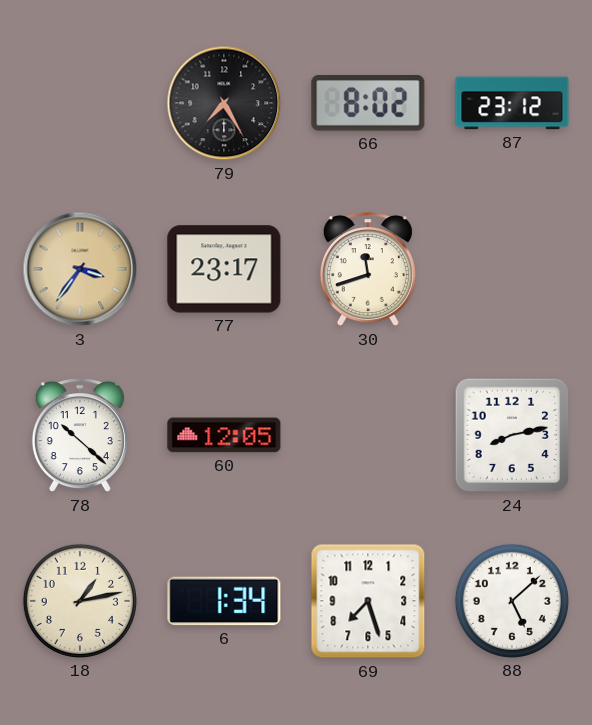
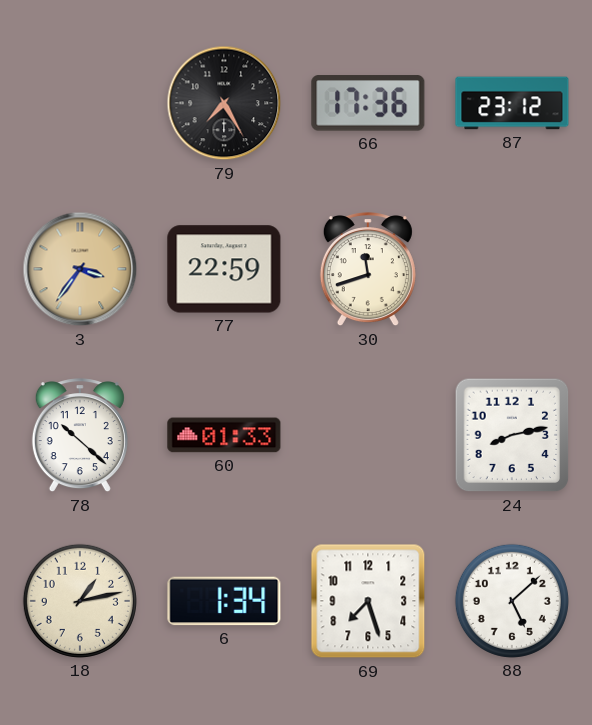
66: 8:02 -> 17:36 (368, 103)
77: 23:17 -> 22:59 (224, 269)
60: 12:05 -> 01:33 (224, 435)
